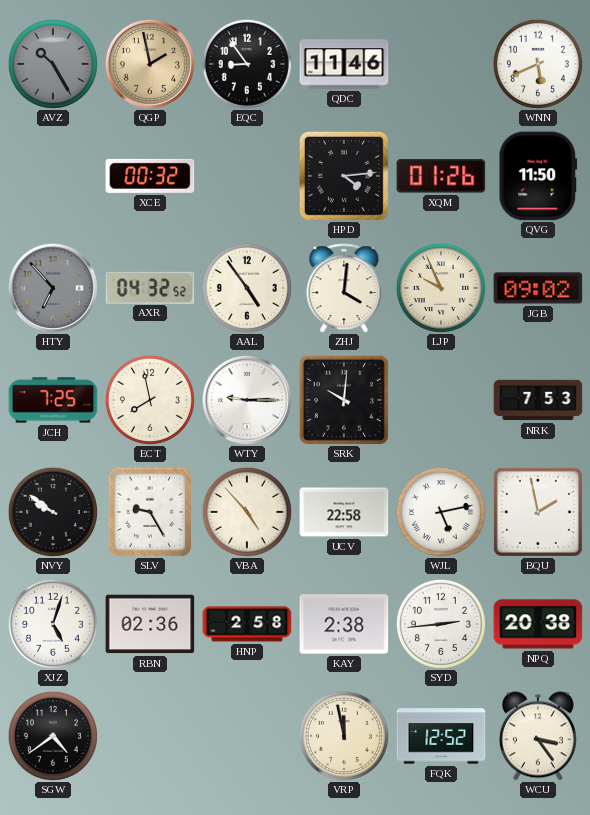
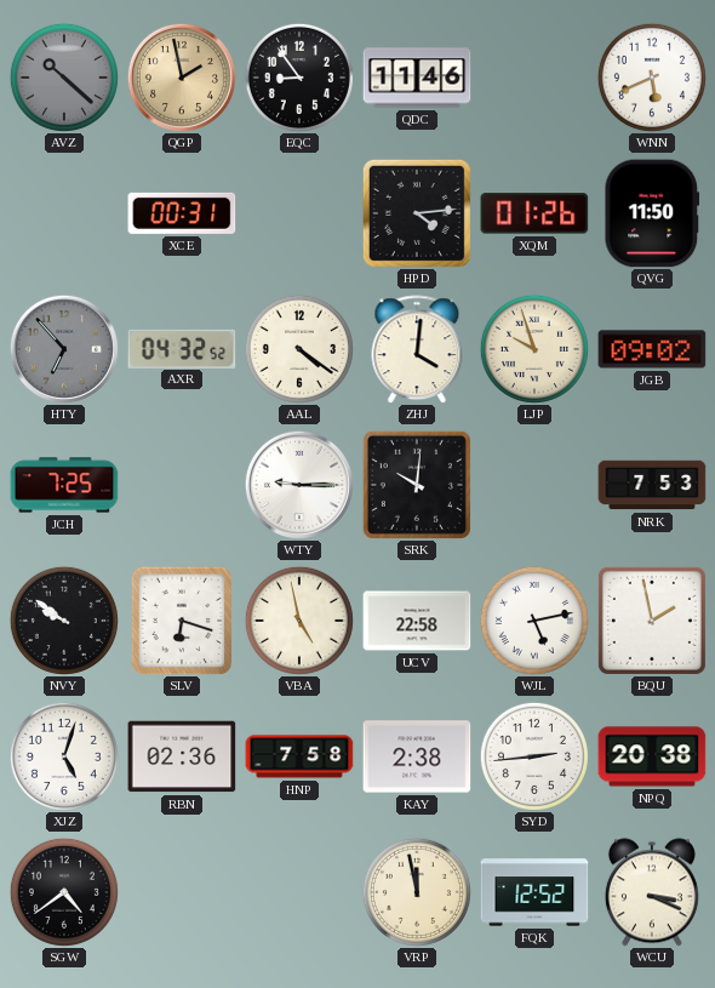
AVZ: 10:25 -> 10:22 (64, 78)
XCE: 00:32 -> 00:31 (182, 213)
AAL: 4:54 -> 4:21 (299, 349)
LJP: 9:56 -> 9:57 (534, 349)
ECT: 7:58 -> none (150, 400)
SLV: 9:25 -> 6:18 (182, 621)
VBA: 4:53 -> 4:58 (299, 621)
HNP: 2:58 -> 7:58 (299, 756)
WCU: 3:24 -> 3:19 (652, 892)
